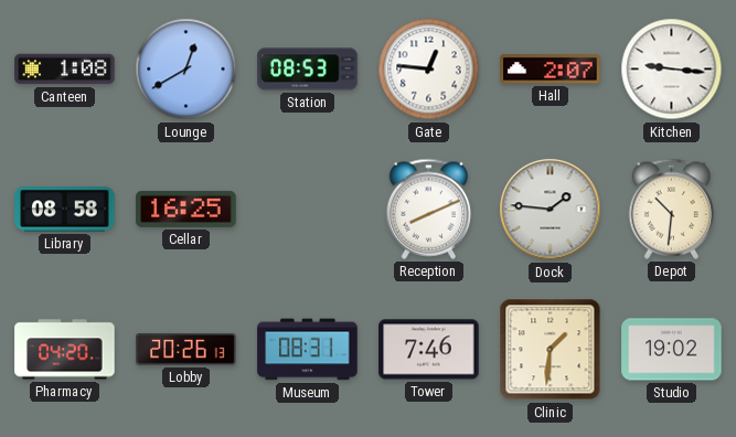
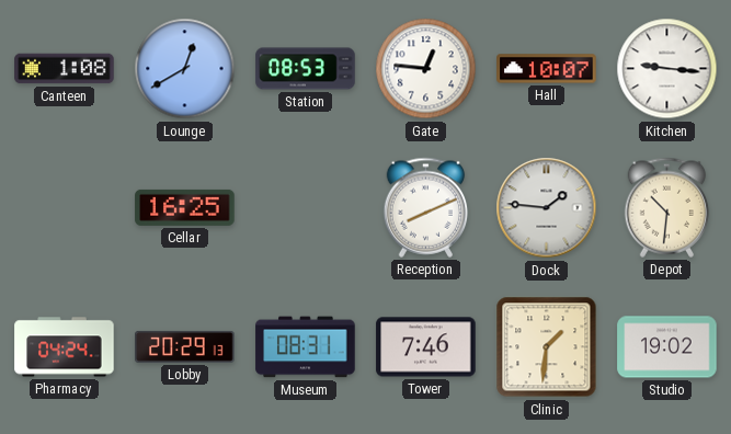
Hall: 2:07 -> 10:07 (547, 69)
Library: 08:58 -> none (65, 210)
Pharmacy: 04:20 -> 04:24 (65, 347)
Lobby: 20:26 -> 20:29 (185, 346)
